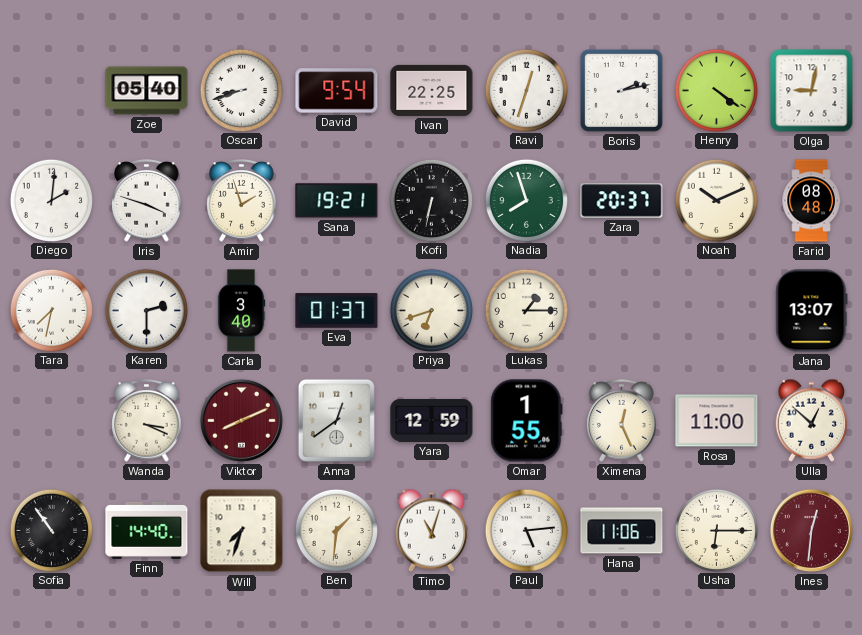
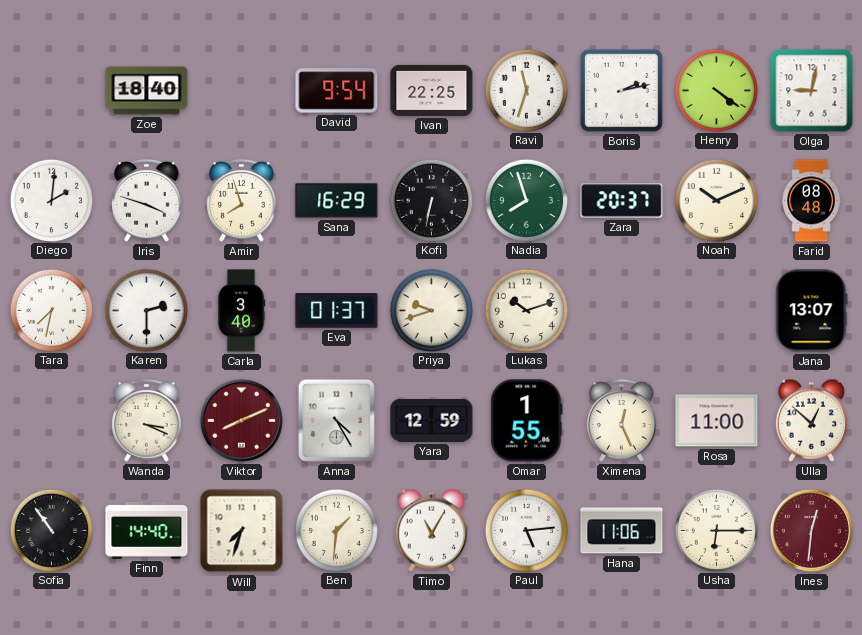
Zoe: 05:40 -> 18:40 (147, 91)
Oscar: 8:42 -> none (241, 90)
Ravi: 12:33 -> 11:33 (526, 90)
Amir: 1:57 -> 7:57 (242, 201)
Sana: 19:21 -> 16:29 (337, 201)
Priya: 6:42 -> 9:42 (431, 310)
Lukas: 1:15 -> 10:12 (526, 310)
Anna: 12:39 -> 4:25 (336, 420)
Timo: 11:03 -> 11:05 (432, 530)
